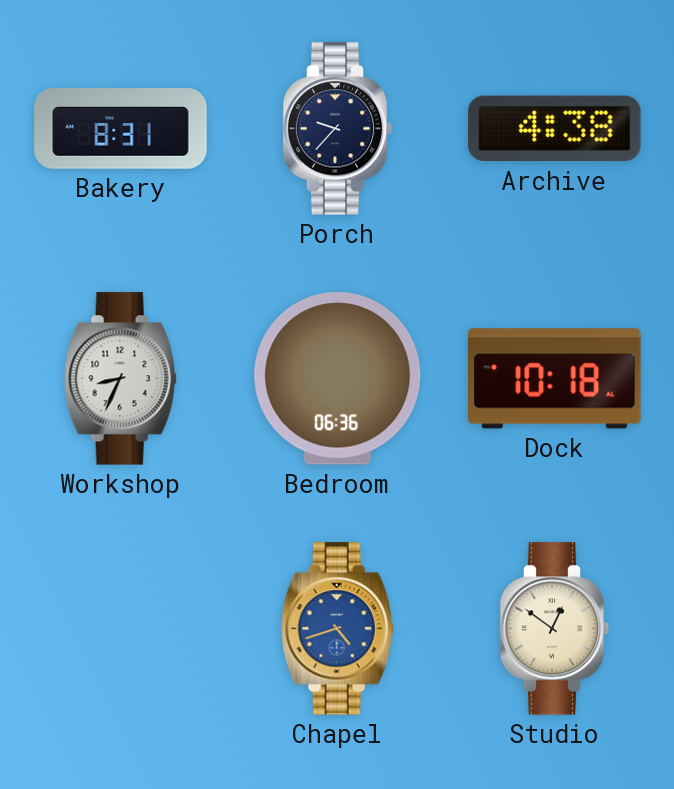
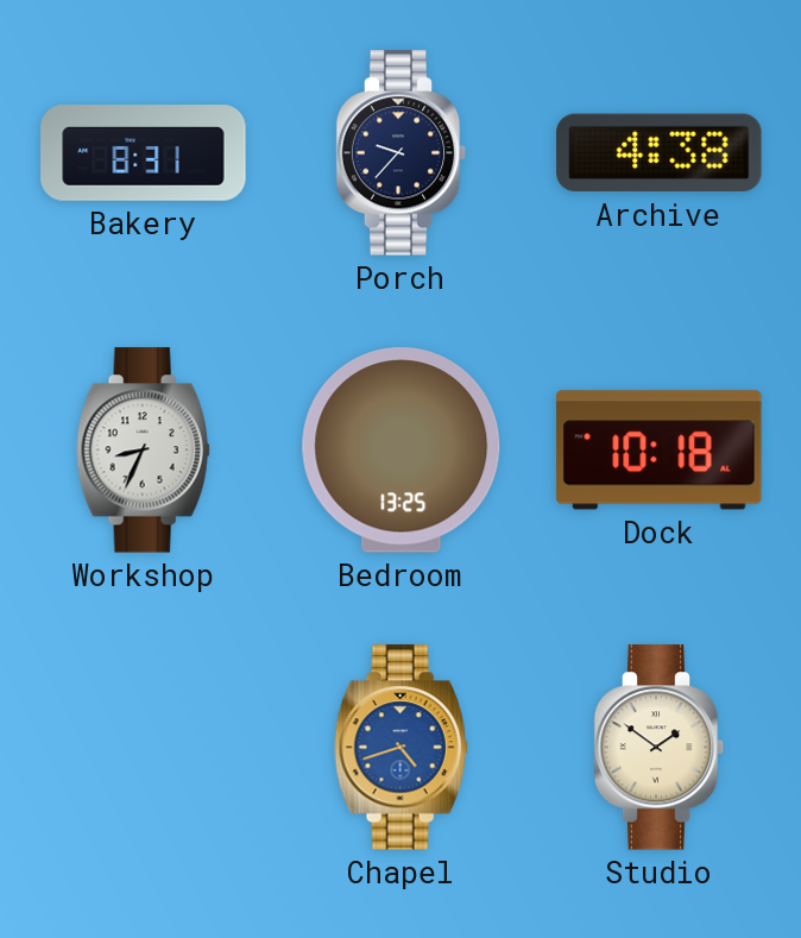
Bedroom: 06:36 -> 13:25 (402, 451)
Studio: 12:51 -> 1:51 (660, 748)
